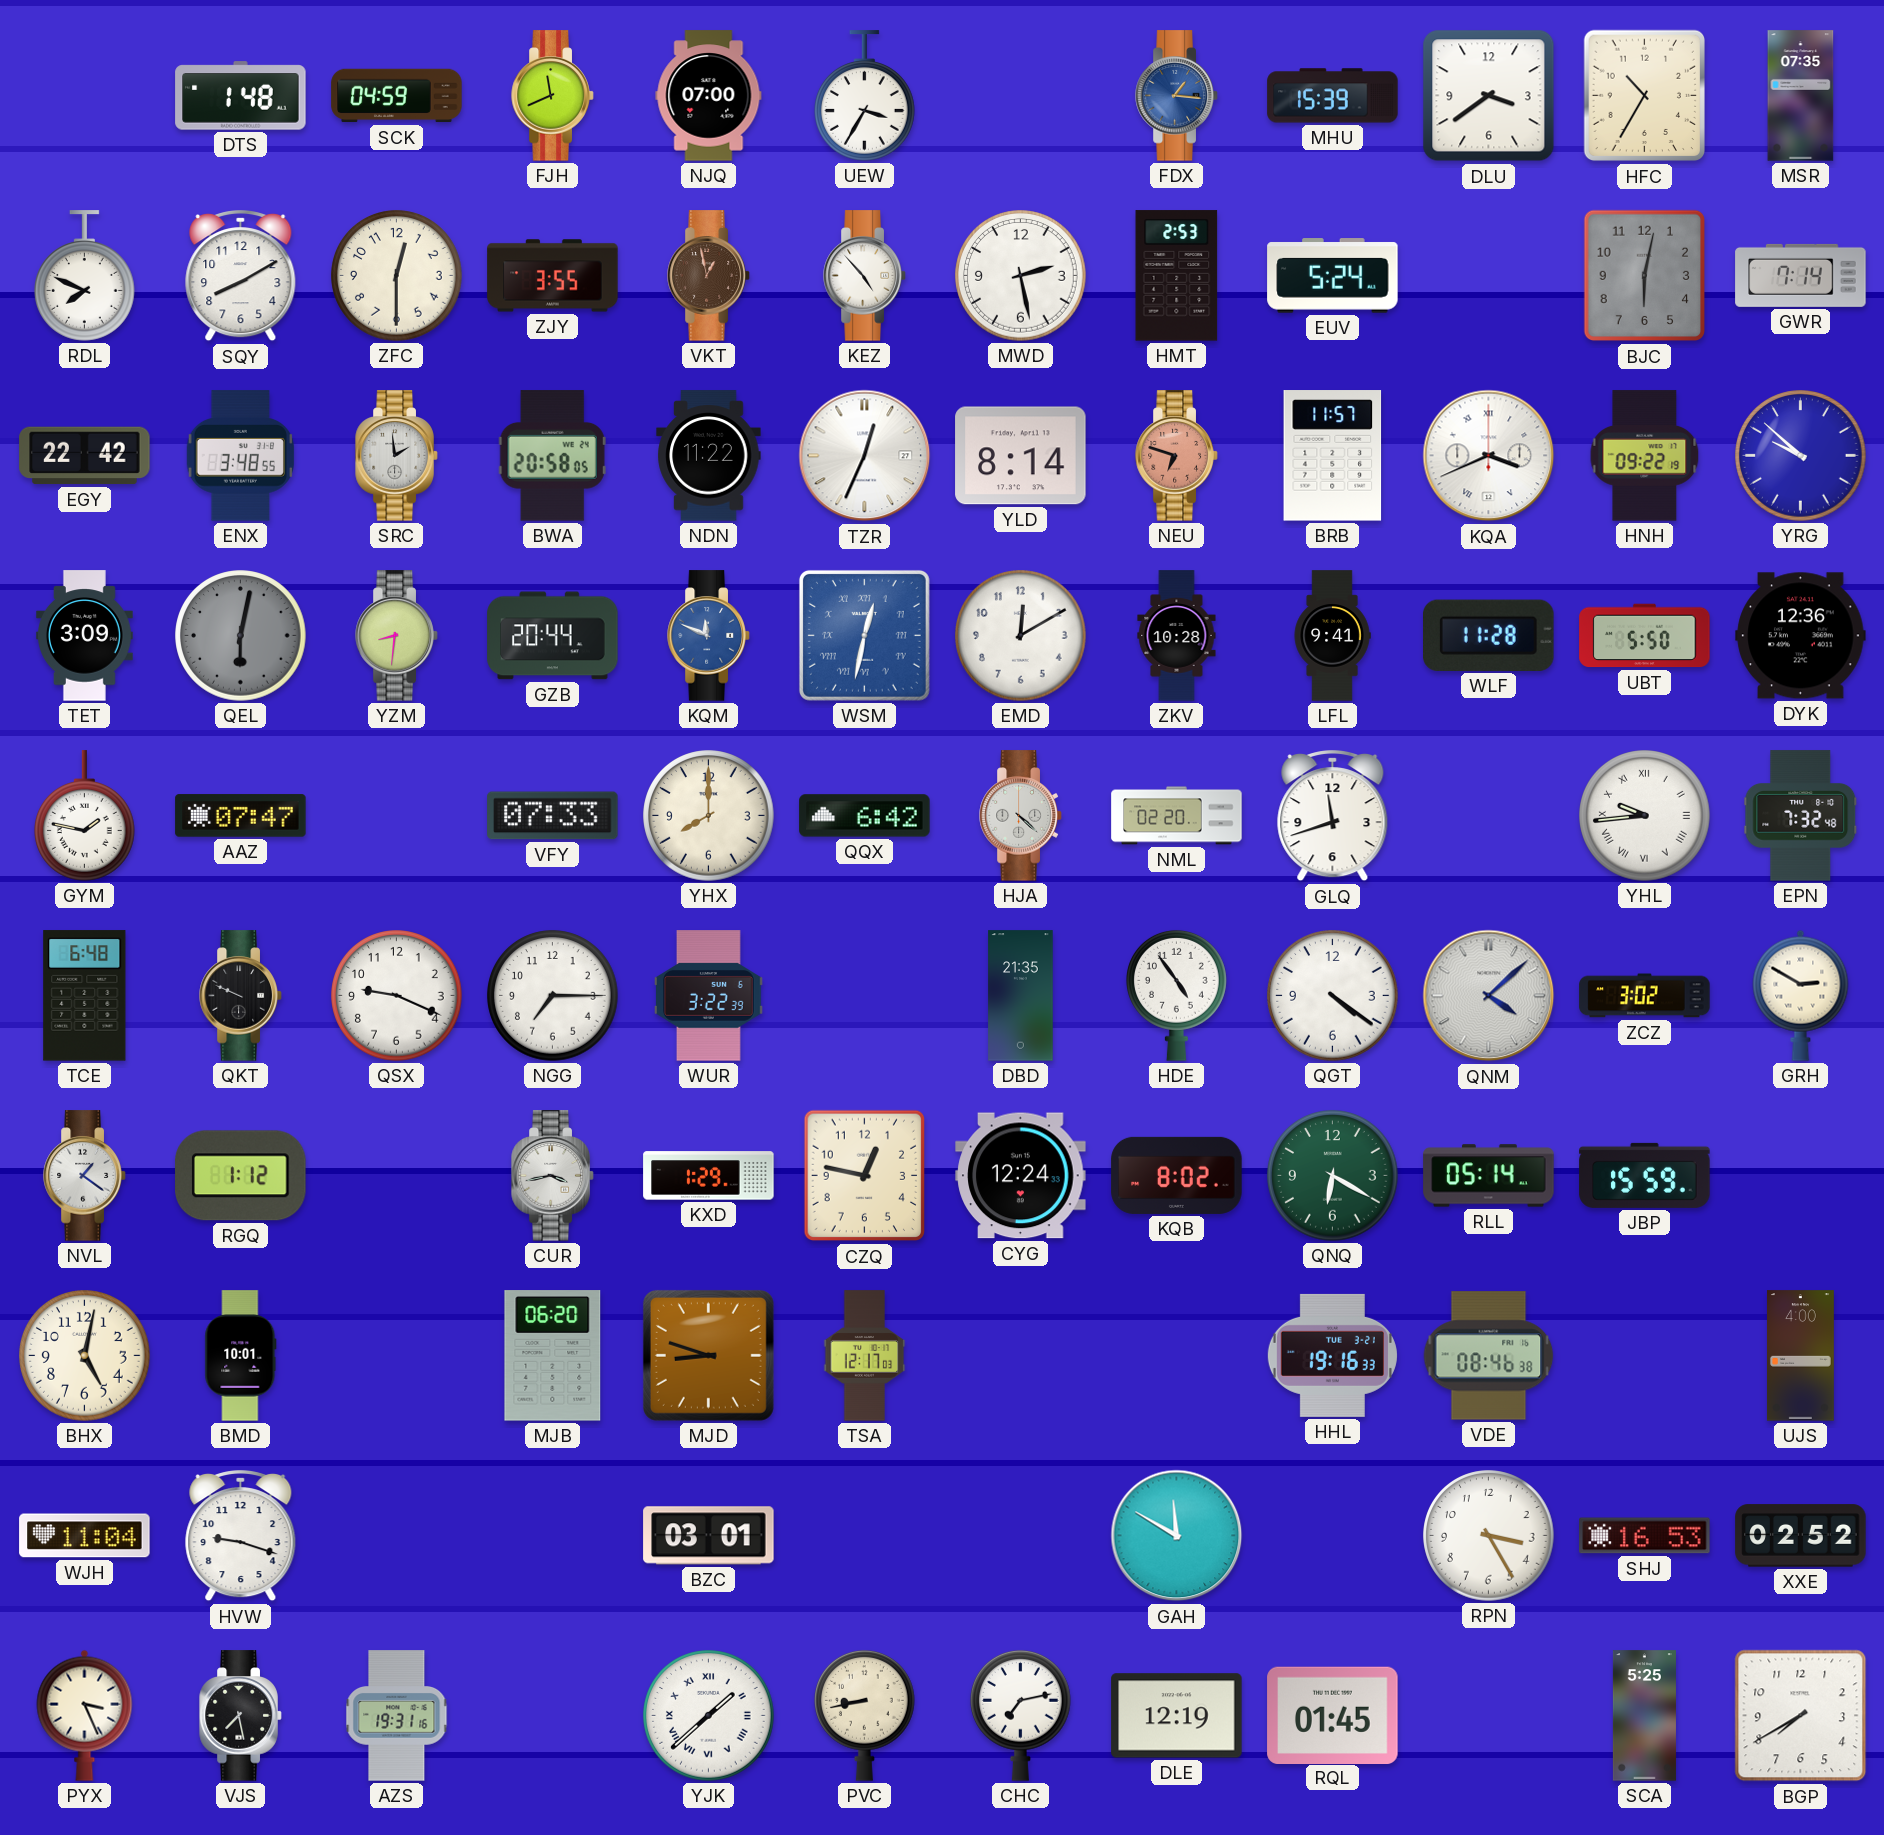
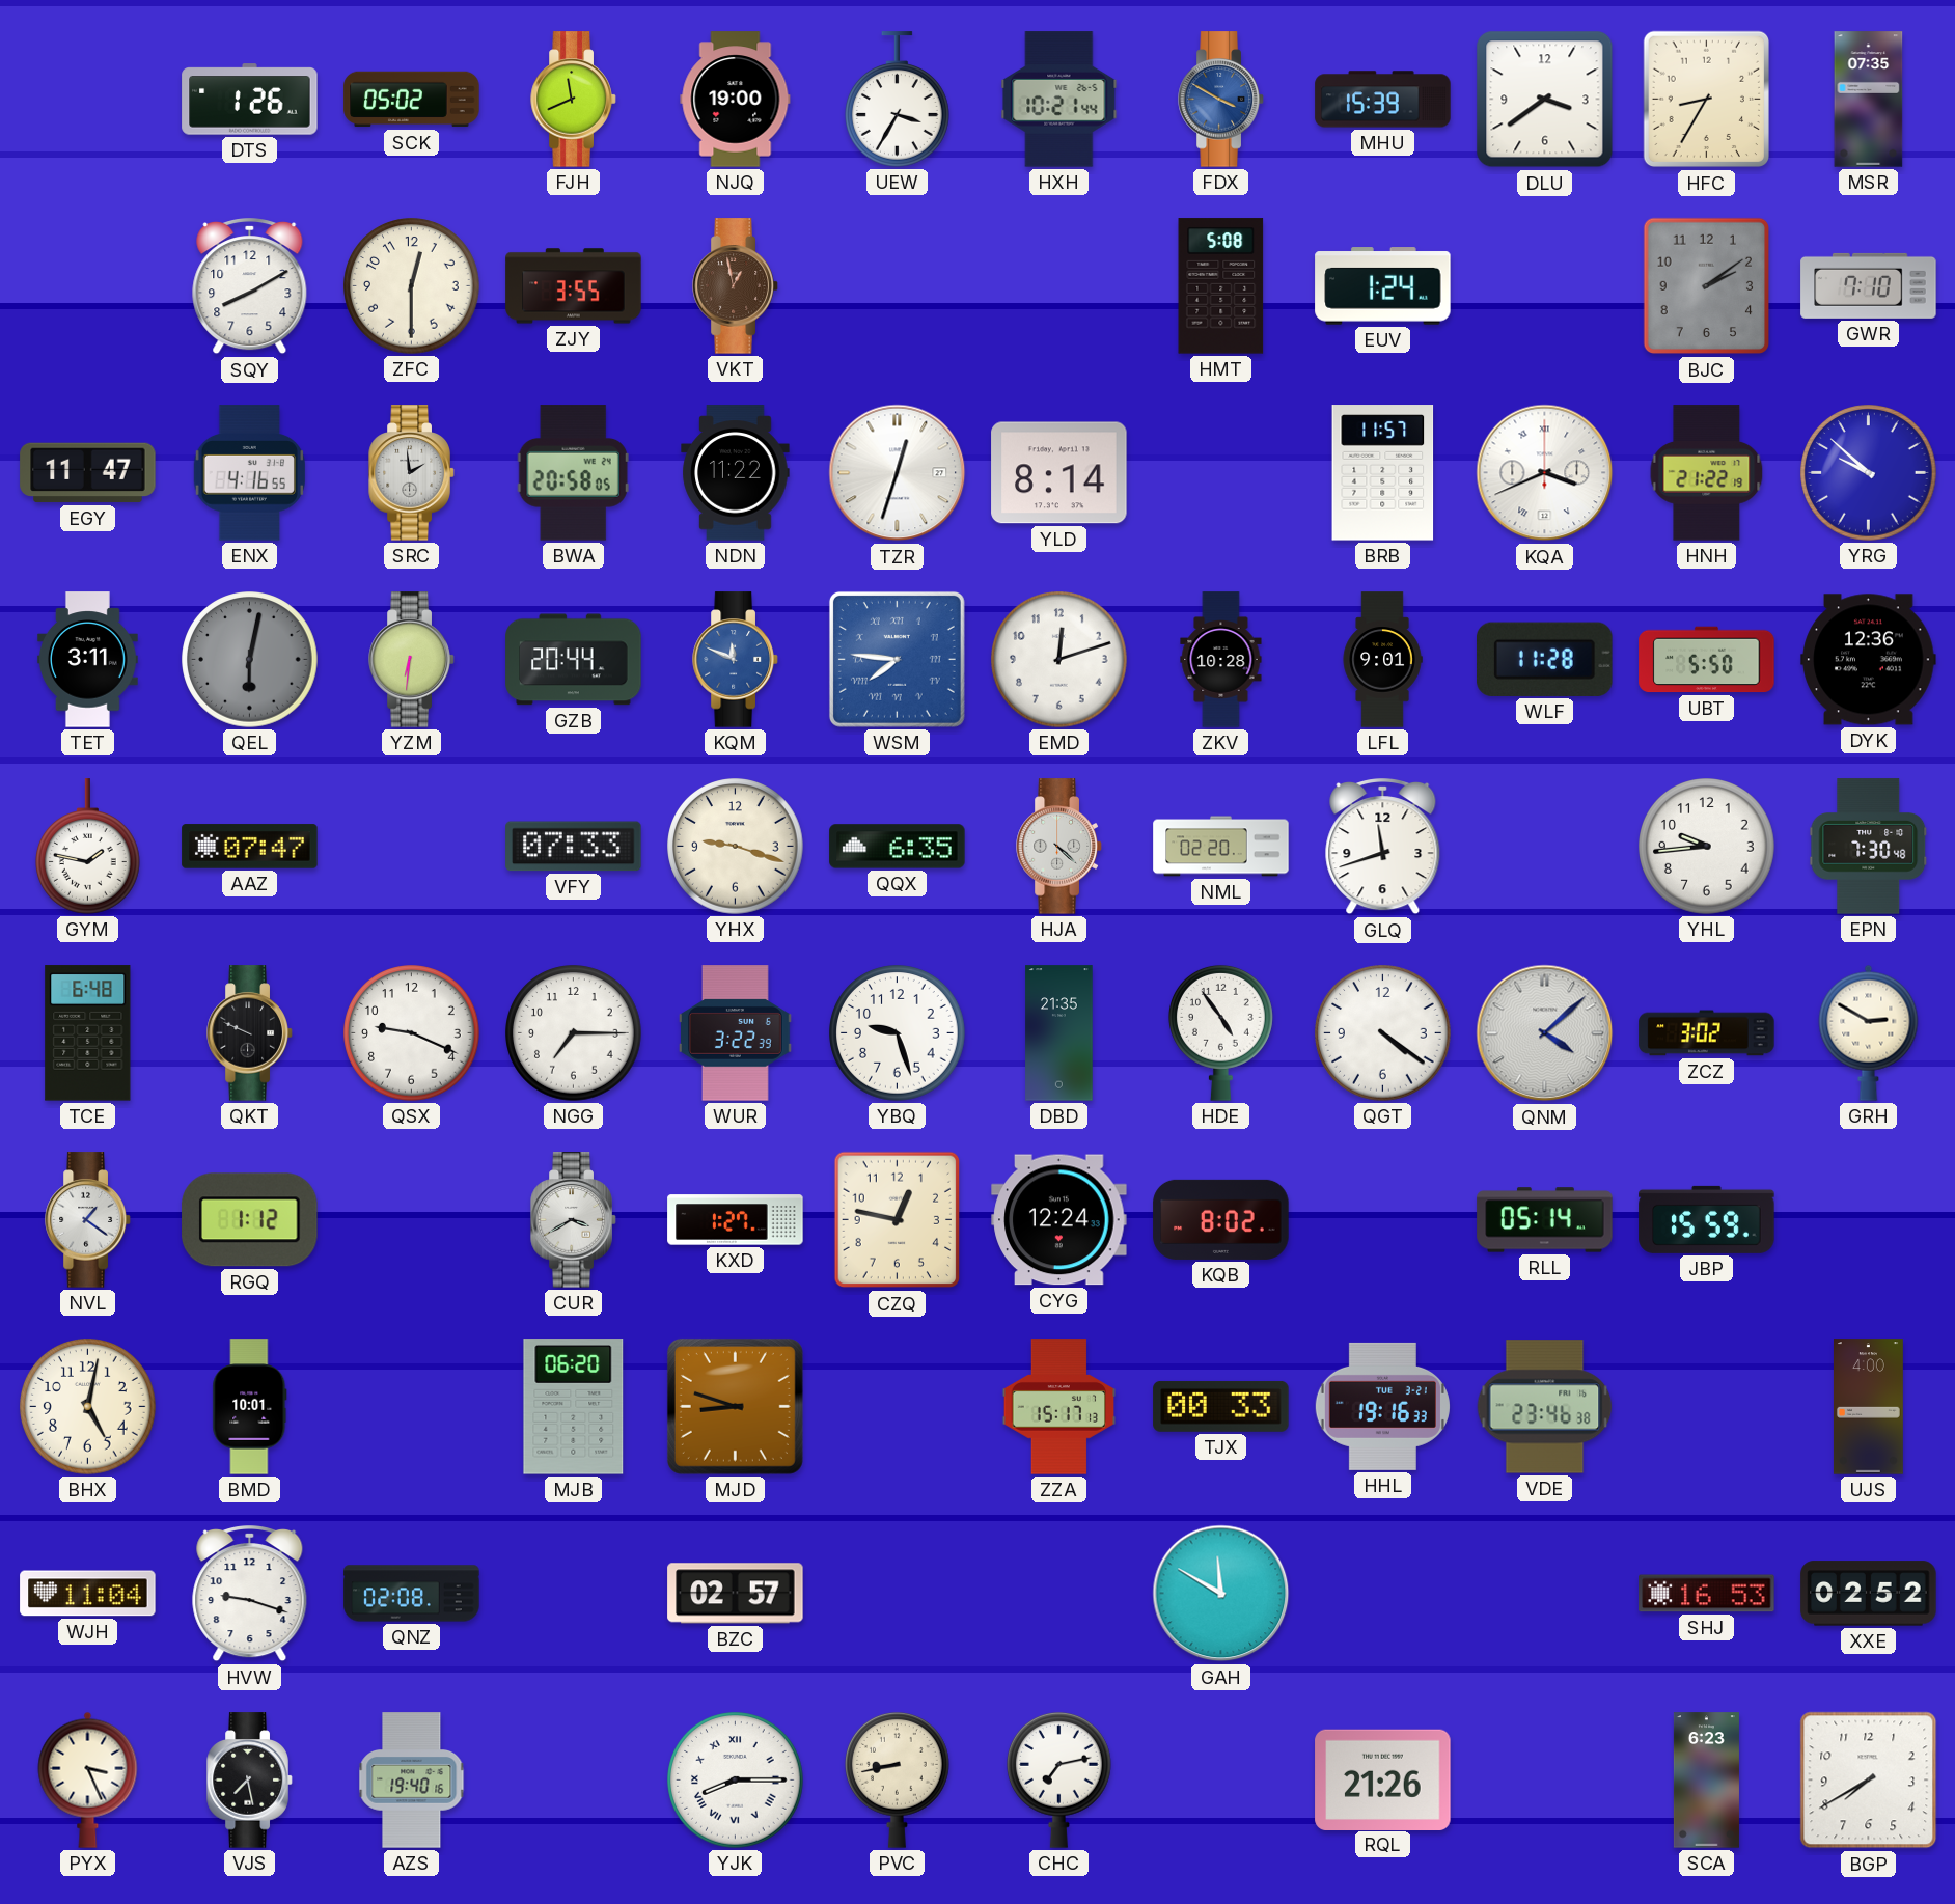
DTS: 1:48 -> 1:26 (250, 100)
SCK: 04:59 -> 05:02 (412, 100)
NJQ: 07:00 -> 19:00 (736, 100)
HXH: none -> 10:21 (1059, 100)
FDX: 1:16 -> 3:50 (1221, 100)
HFC: 10:35 -> 8:35 (1706, 100)
RDL: 7:49 -> none (85, 276)
KEZ: 4:53 -> none (865, 276)
MWD: 2:28 -> none (1021, 276)
HMT: 2:53 -> 5:08 (1221, 286)
EUV: 5:24 -> 1:24 (1383, 286)
BJC: 6:02 -> 2:09 (1706, 286)
GWR: 7:14 -> 7:10 (1869, 285)
EGY: 22:42 -> 11:47 (88, 473)
ENX: 3:48 -> 4:16 (249, 473)
TZR: 12:34 -> 12:33 (898, 473)
NEU: 6:48 -> none (1177, 456)
HNH: 09:22 -> 21:22 (1707, 473)
TET: 3:09 -> 3:11 (87, 660)
YZM: 8:31 -> 6:31 (412, 660)
WSM: 12:32 -> 7:46 (897, 659)
EMD: 12:10 -> 12:12 (1059, 660)
LFL: 9:41 -> 9:01 (1382, 660)
YHX: 8:00 -> 9:18 (736, 847)
QQX: 6:42 -> 6:35 (898, 847)
YHL numerals: Roman -> Arabic (1707, 847)
EPN: 7:32 -> 7:30 (1869, 847)
YBQ: none -> 9:27 (898, 1033)
CUR: 3:43 -> 3:40 (574, 1220)
KXD: 1:29 -> 1:27 (736, 1220)
QNQ: 6:20 -> none (1333, 1176)
TSA: 12:17 -> none (865, 1356)
ZZA: none -> 15:17 (1059, 1407)
TJX: none -> 00:33 (1221, 1406)
VDE: 08:46 -> 23:46 (1545, 1407)
QNZ: none -> 02:08 (412, 1594)
BZC: 03:01 -> 02:57 (736, 1594)
RPN: 3:25 -> none (1489, 1536)
AZS: 19:31 -> 19:40 (412, 1781)
YJK: 1:38 -> 8:15 (736, 1781)
DLE: 12:19 -> none (1177, 1716)
RQL: 01:45 -> 21:26 (1383, 1779)
SCA: 5:25 -> 6:23 (1706, 1781)
